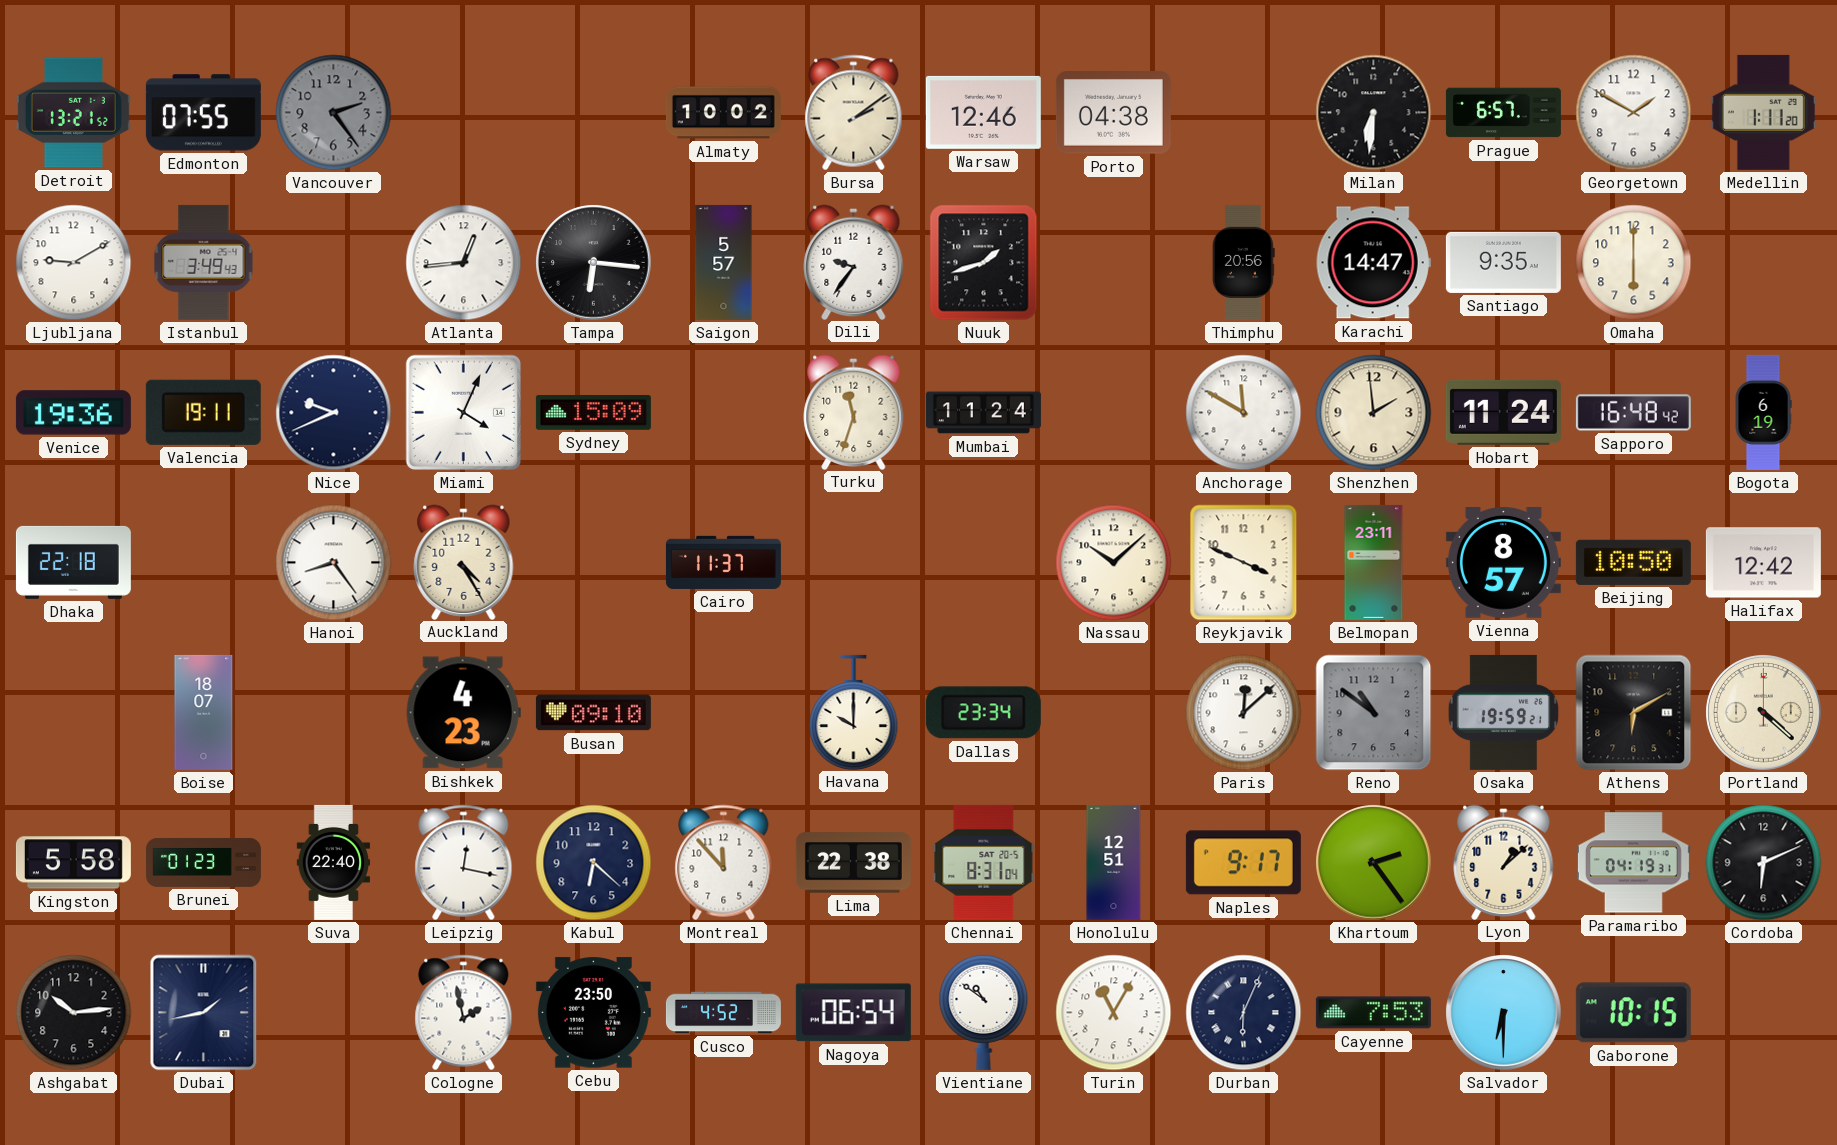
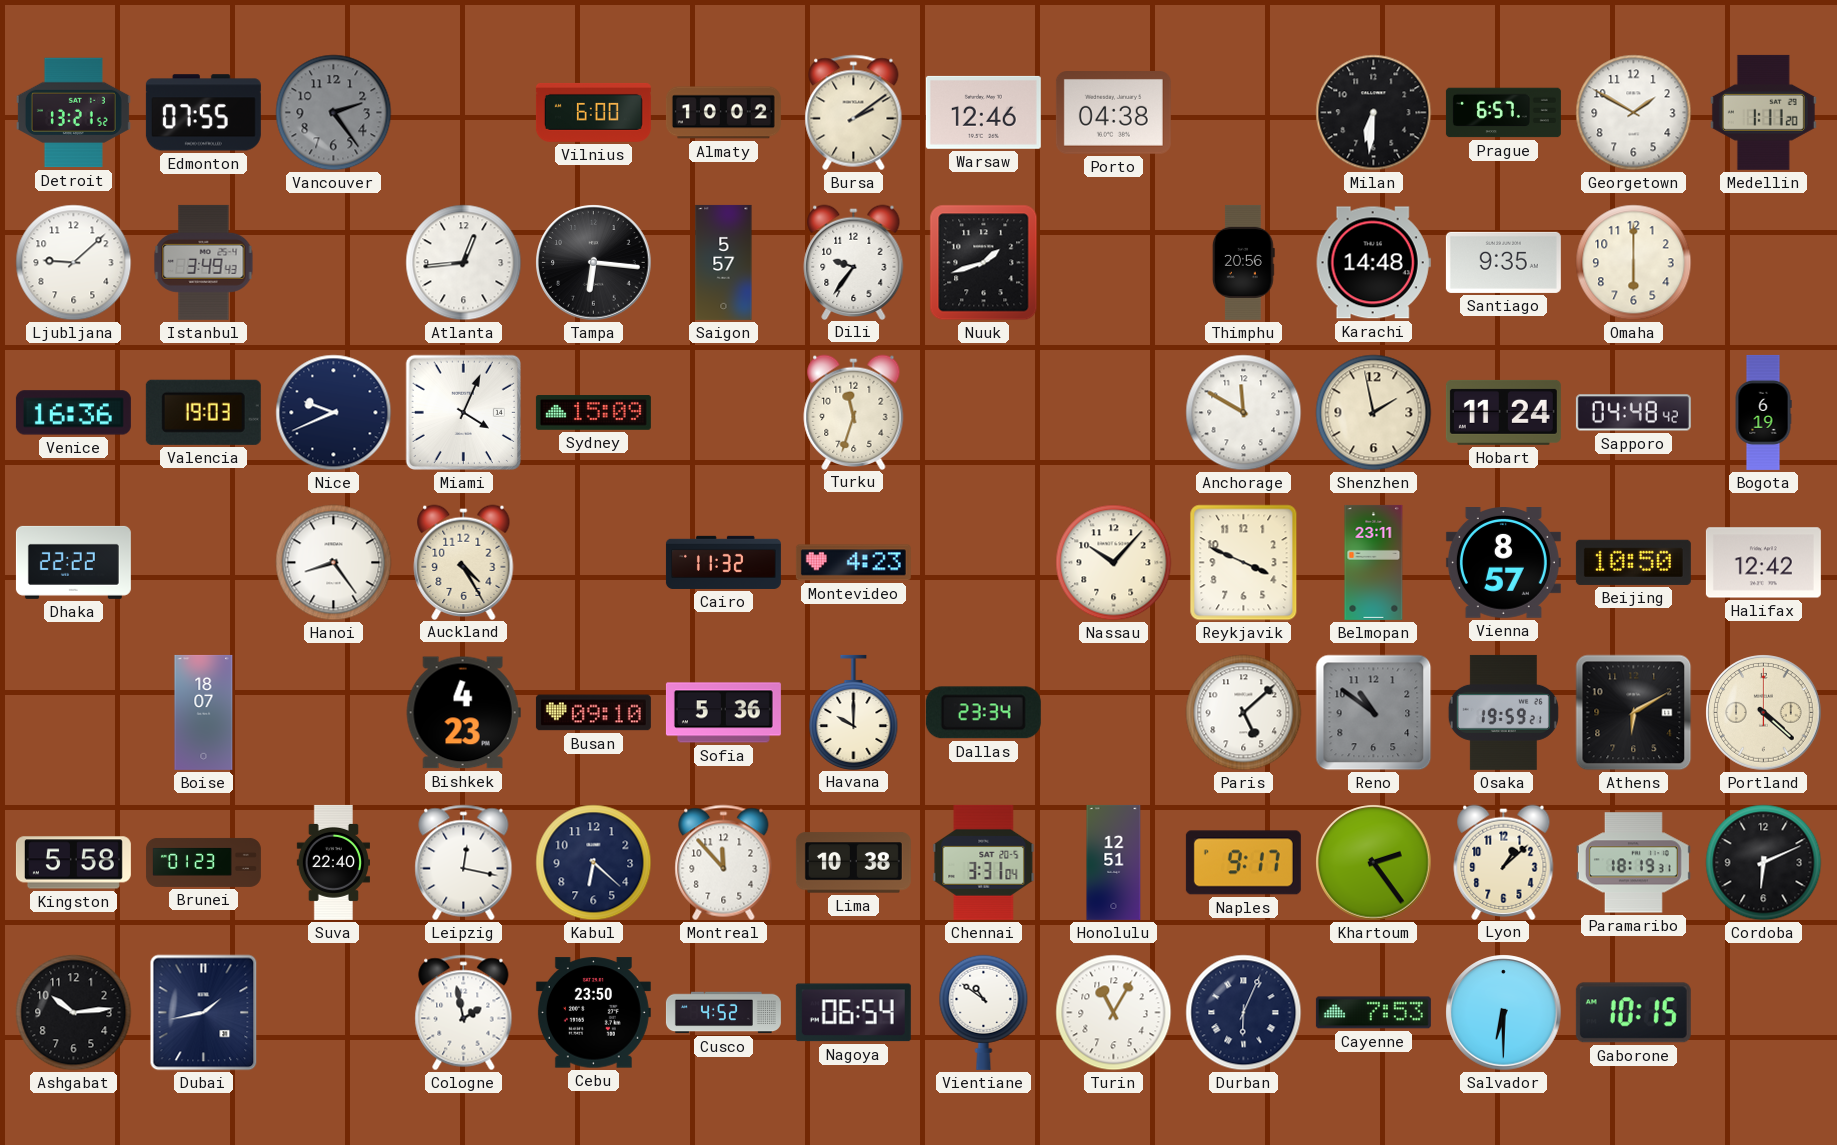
Vilnius: none -> 6:00 (593, 112)
Ljubljana: 9:10 -> 9:08 (74, 263)
Karachi: 14:47 -> 14:48 (1373, 263)
Venice: 19:36 -> 16:36 (73, 413)
Valencia: 19:11 -> 19:03 (203, 412)
Mumbai: 11:24 -> none (983, 413)
Shenzhen: 1:59 -> 1:58 (1374, 413)
Sapporo: 16:48 -> 04:48 (1633, 413)
Dhaka: 22:18 -> 22:22 (73, 562)
Cairo: 11:37 -> 11:32 (723, 562)
Montevideo: none -> 4:23 (853, 563)
Nassau: 10:08 -> 10:07 (1114, 563)
Sofia: none -> 5:36 (723, 713)
Paris: 12:08 -> 5:08 (1244, 713)
Lima: 22:38 -> 10:38 (853, 863)
Chennai: 8:31 -> 3:31 (984, 862)
Paramaribo: 04:19 -> 18:19 (1633, 863)
